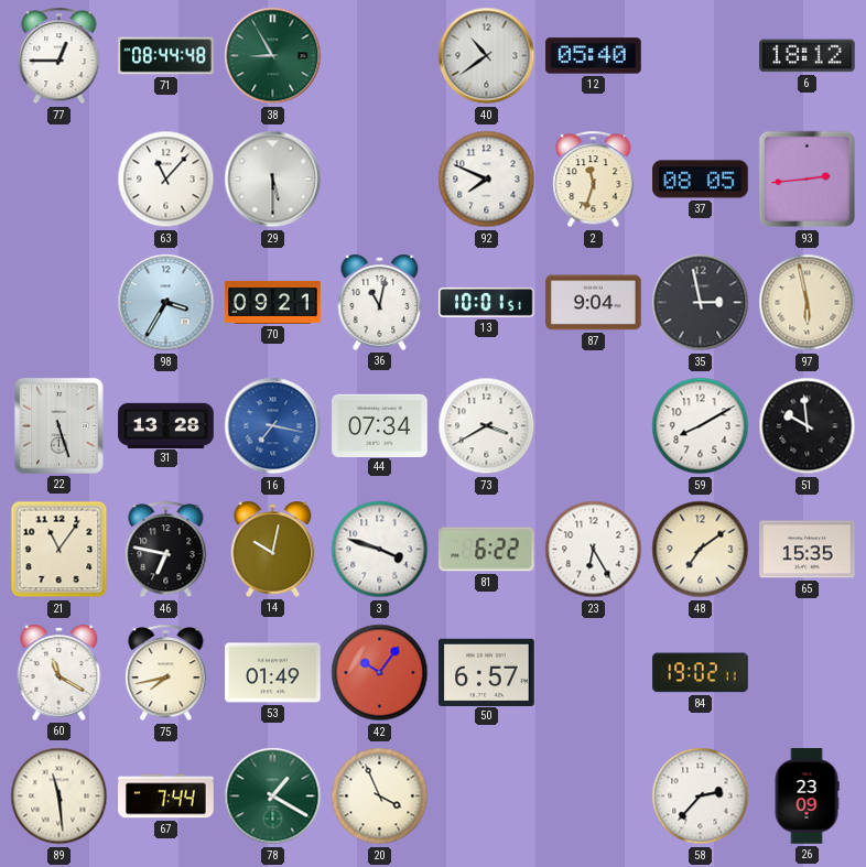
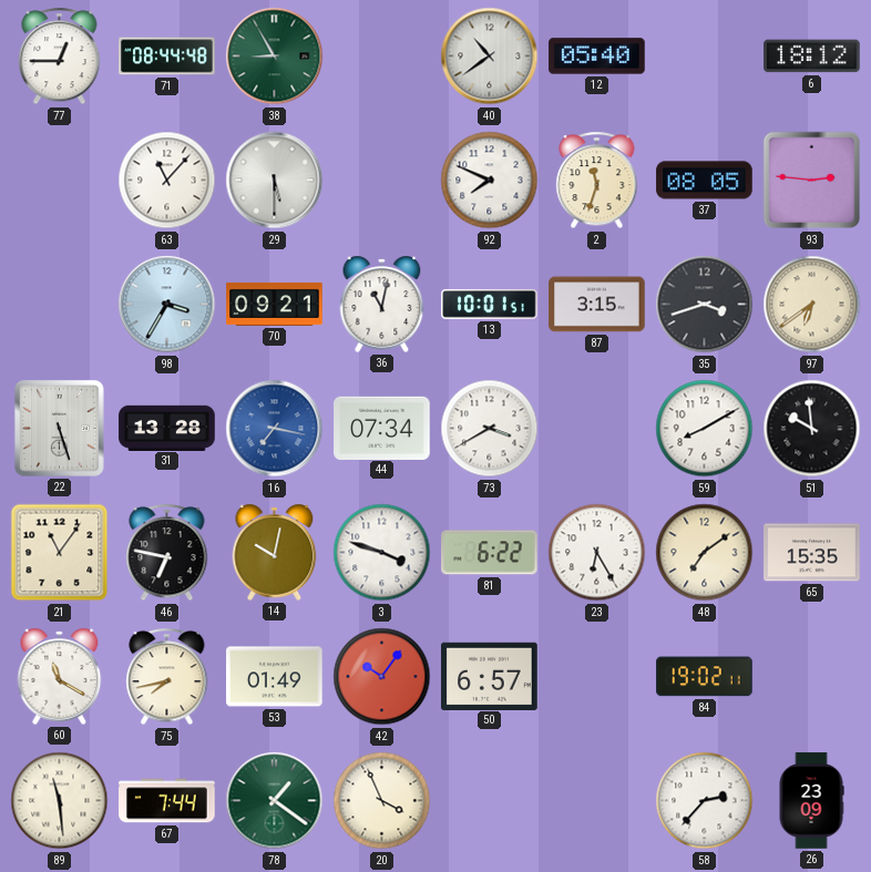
93: 2:44 -> 2:46 (812, 181)
87: 9:04 -> 3:15 (597, 305)
35: 2:58 -> 3:42 (705, 305)
97: 5:58 -> 6:39 (812, 305)
78: 1:20 -> 1:21 (275, 801)
